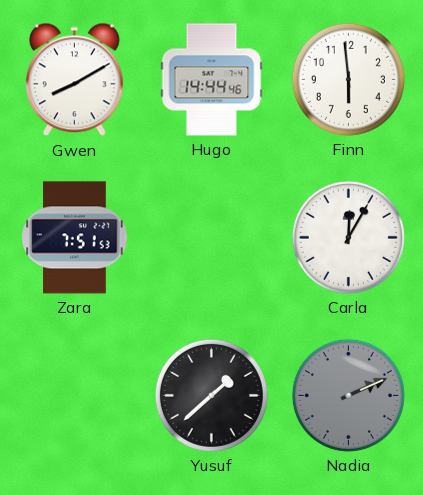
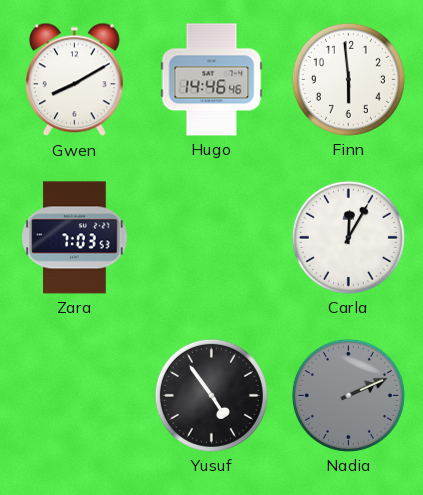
Hugo: 14:44 -> 14:46 (212, 80)
Zara: 7:51 -> 7:03 (75, 238)
Yusuf: 1:38 -> 4:54 (211, 395)
